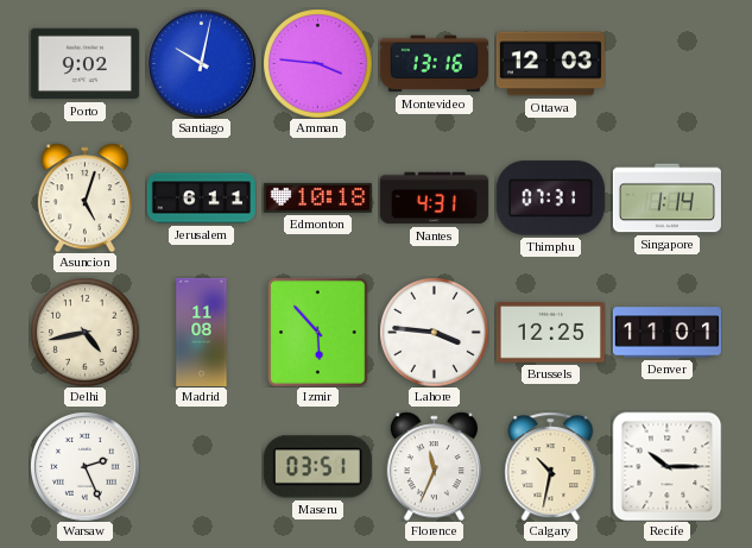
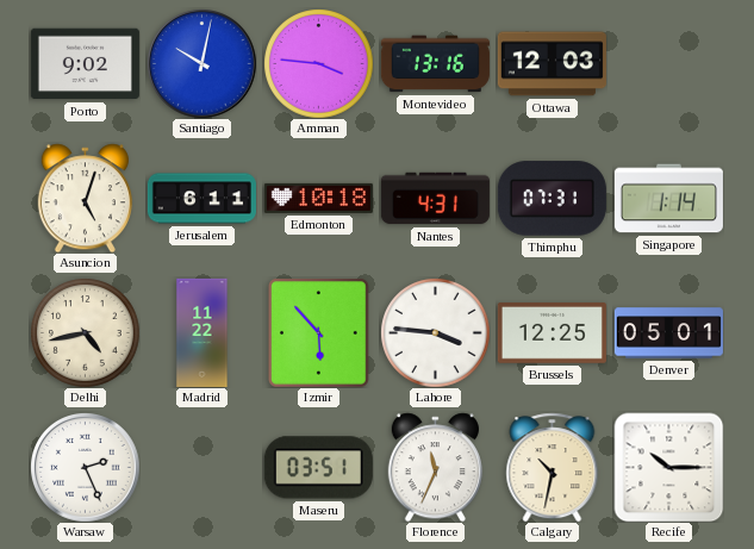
Madrid: 11:08 -> 11:22 (202, 332)
Denver: 11:01 -> 05:01 (668, 333)
